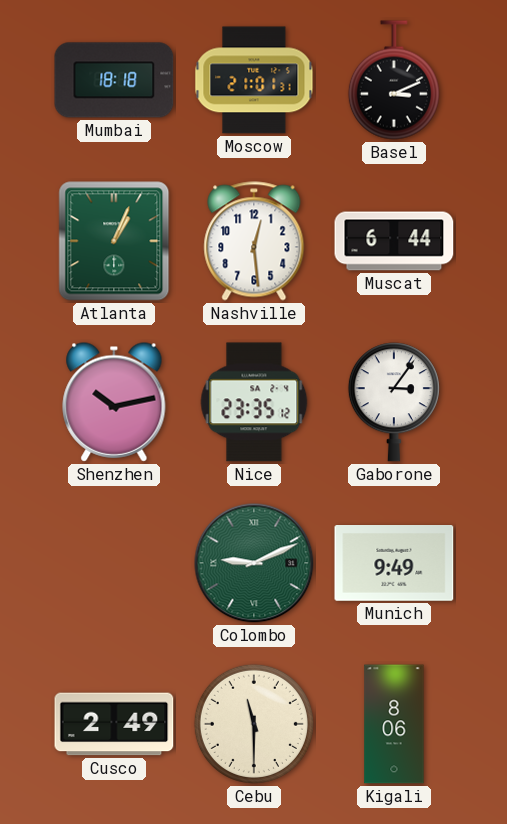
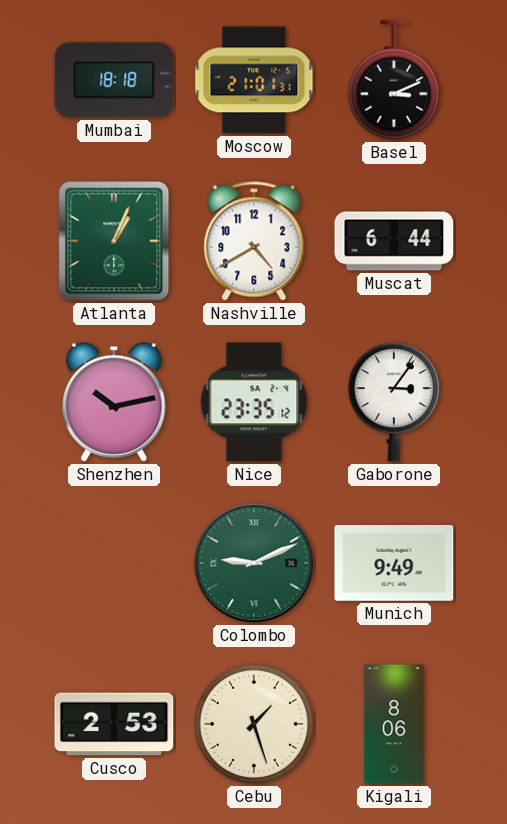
Nashville: 12:29 -> 4:40 (254, 241)
Cusco: 2:49 -> 2:53 (114, 724)
Cebu: 11:30 -> 1:27 (254, 724)
